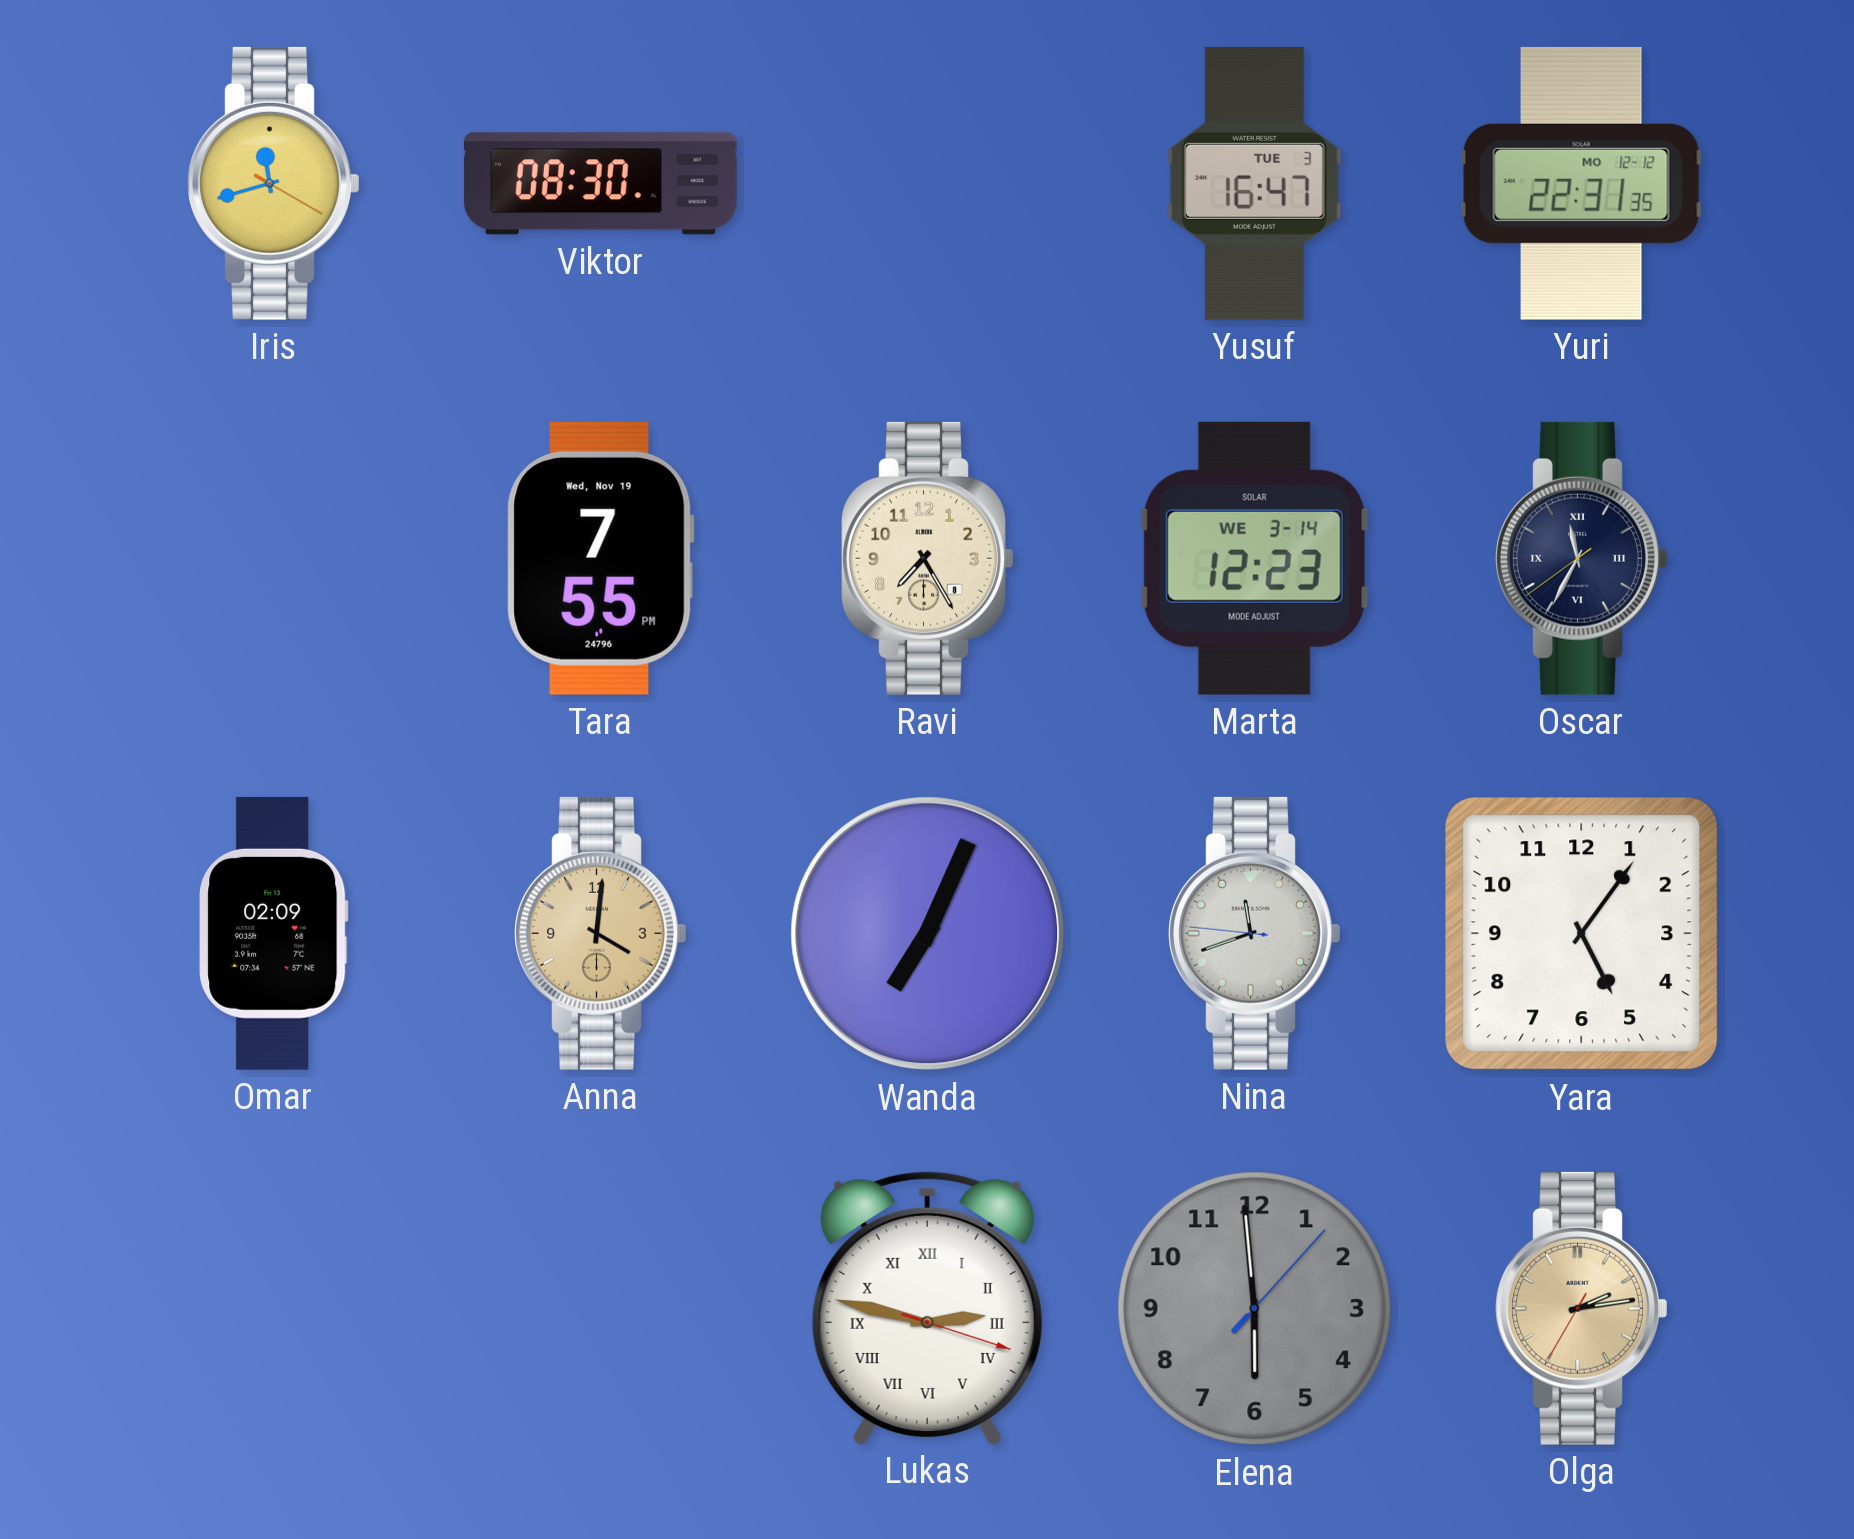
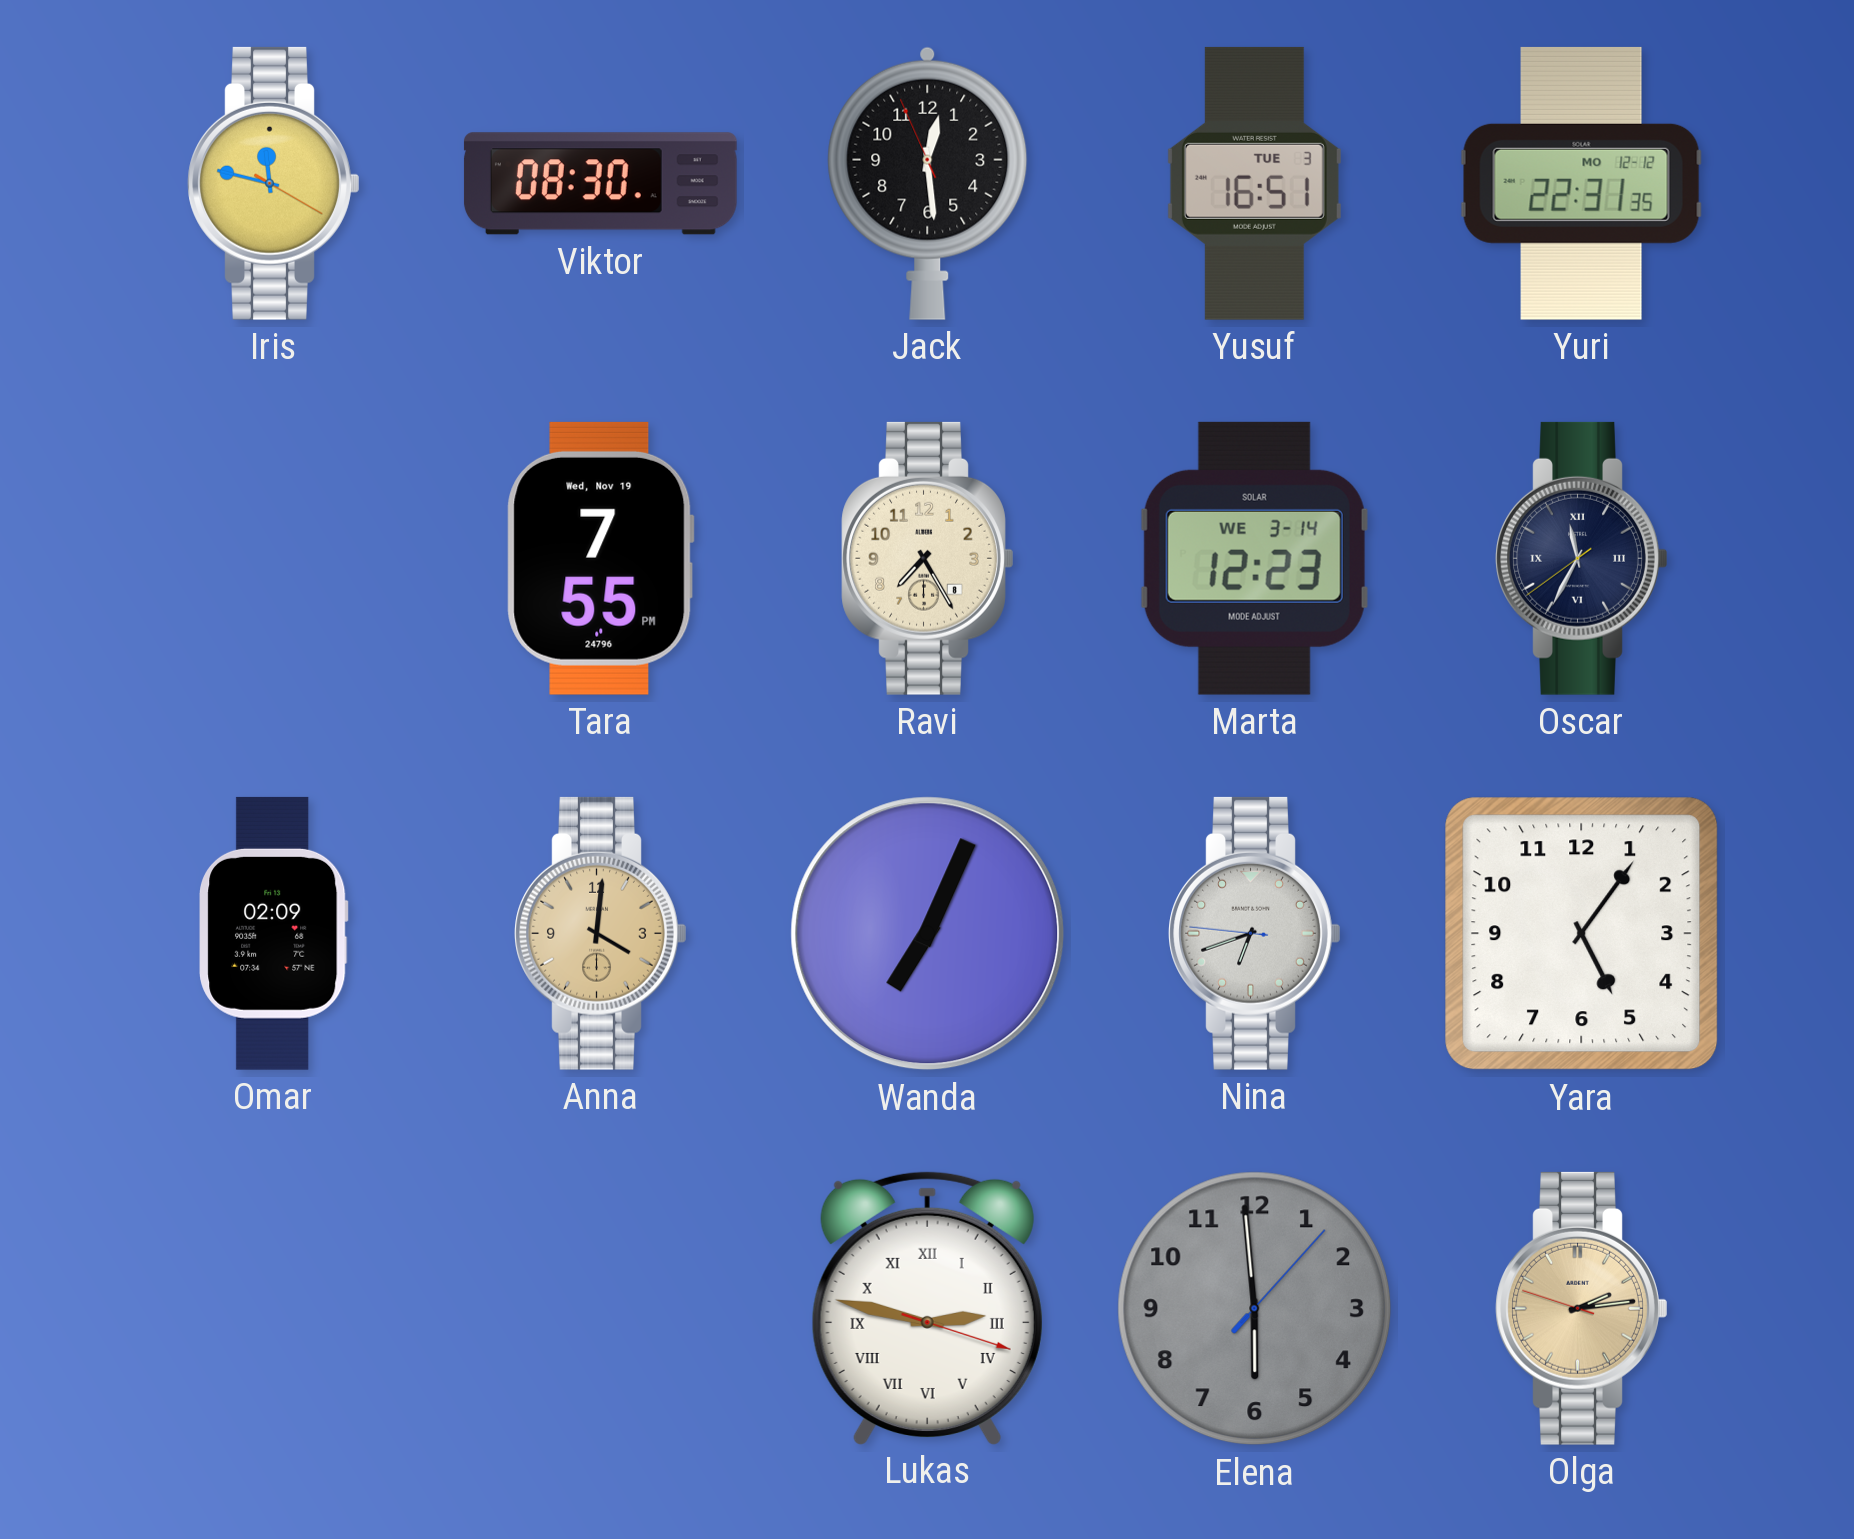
Iris: 11:42 -> 11:47 (274, 183)
Jack: none -> 12:28 (928, 183)
Yusuf: 16:47 -> 16:51 (1254, 183)
Nina: 11:41 -> 6:41 (1255, 933)
Olga: 2:13:35 -> 2:13:48 (1582, 1308)
